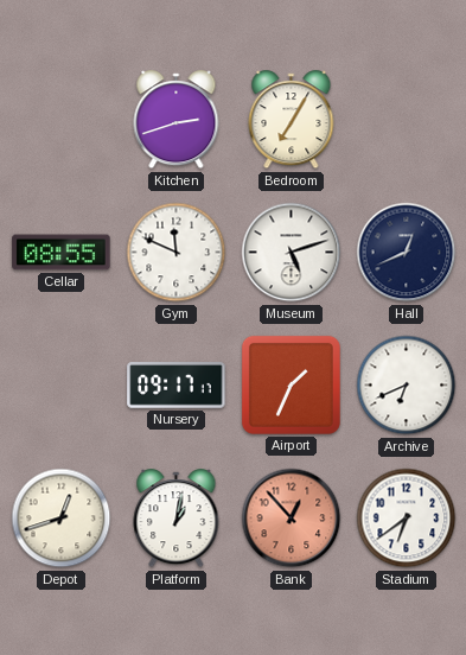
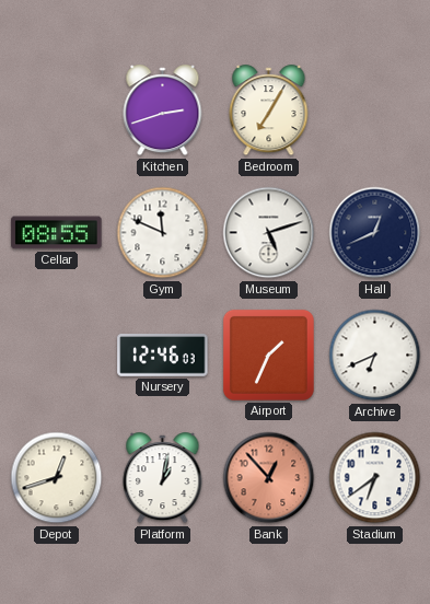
Nursery: 09:17 -> 12:46 (163, 356)
